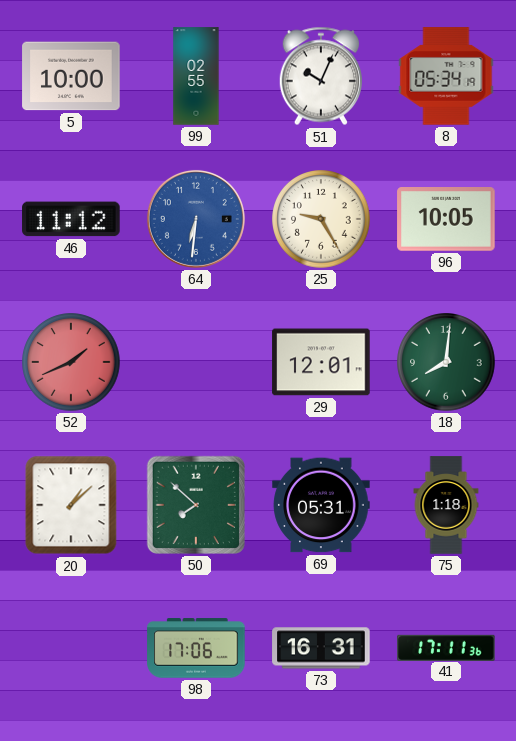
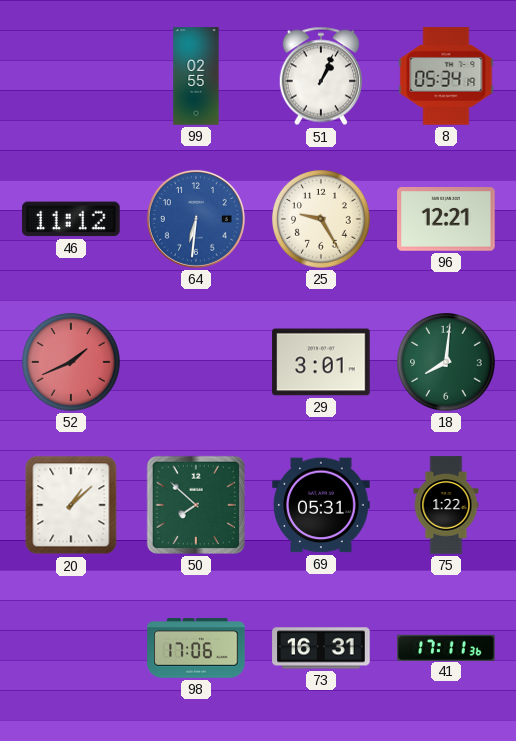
5: 10:00 -> none (71, 76)
51: 10:04 -> 1:04 (320, 76)
96: 10:05 -> 12:21 (446, 220)
29: 12:01 -> 3:01 (321, 362)
75: 1:18 -> 1:22 (446, 505)
